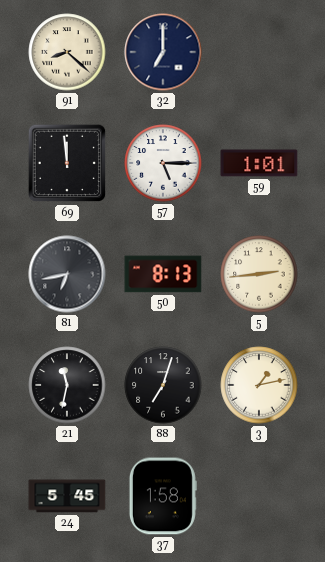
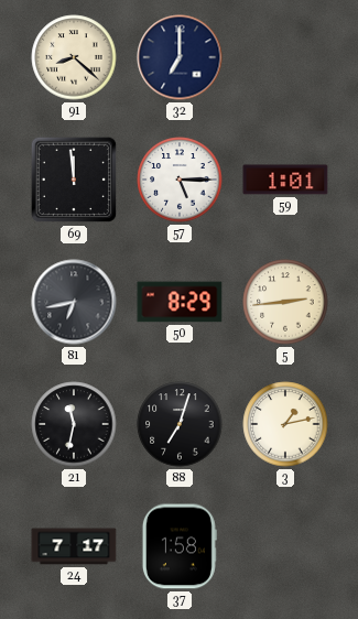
50: 8:13 -> 8:29 (180, 302)
24: 5:45 -> 7:17 (74, 546)
